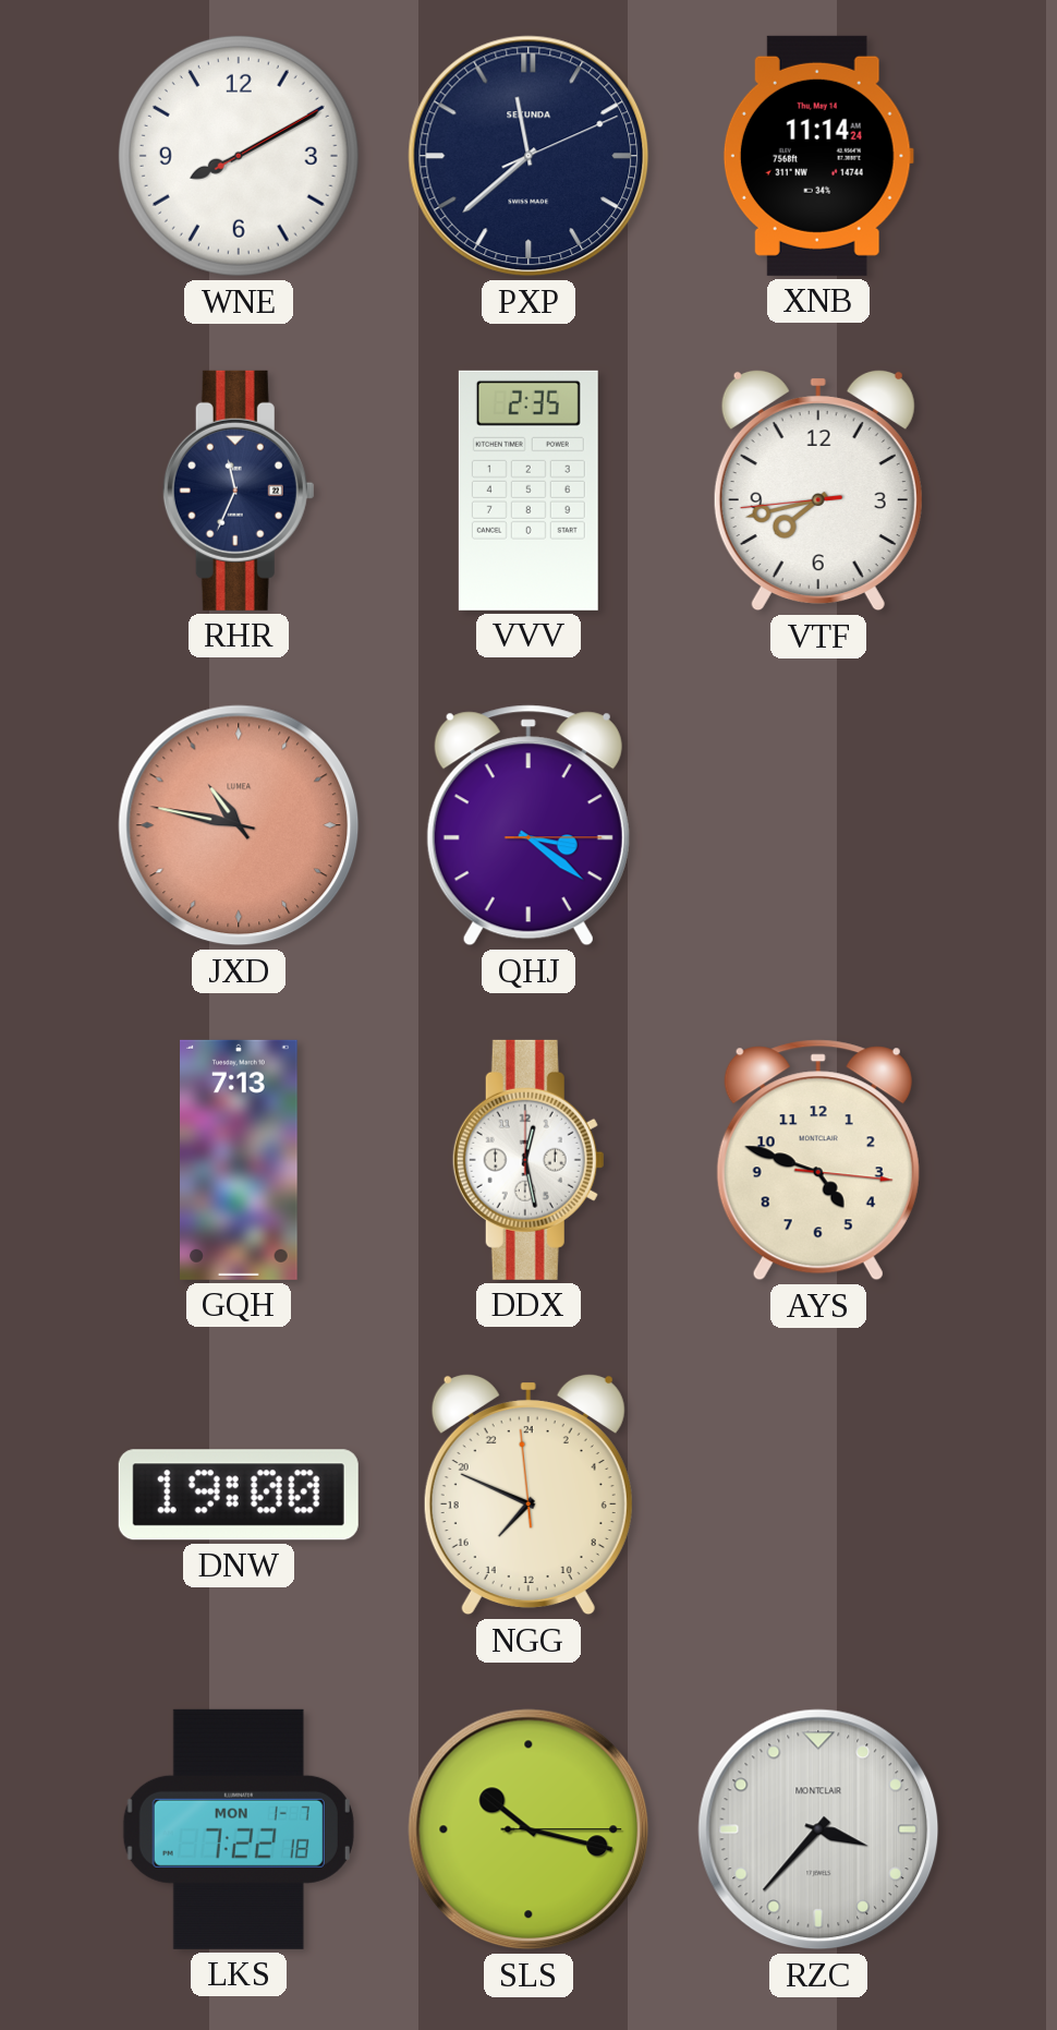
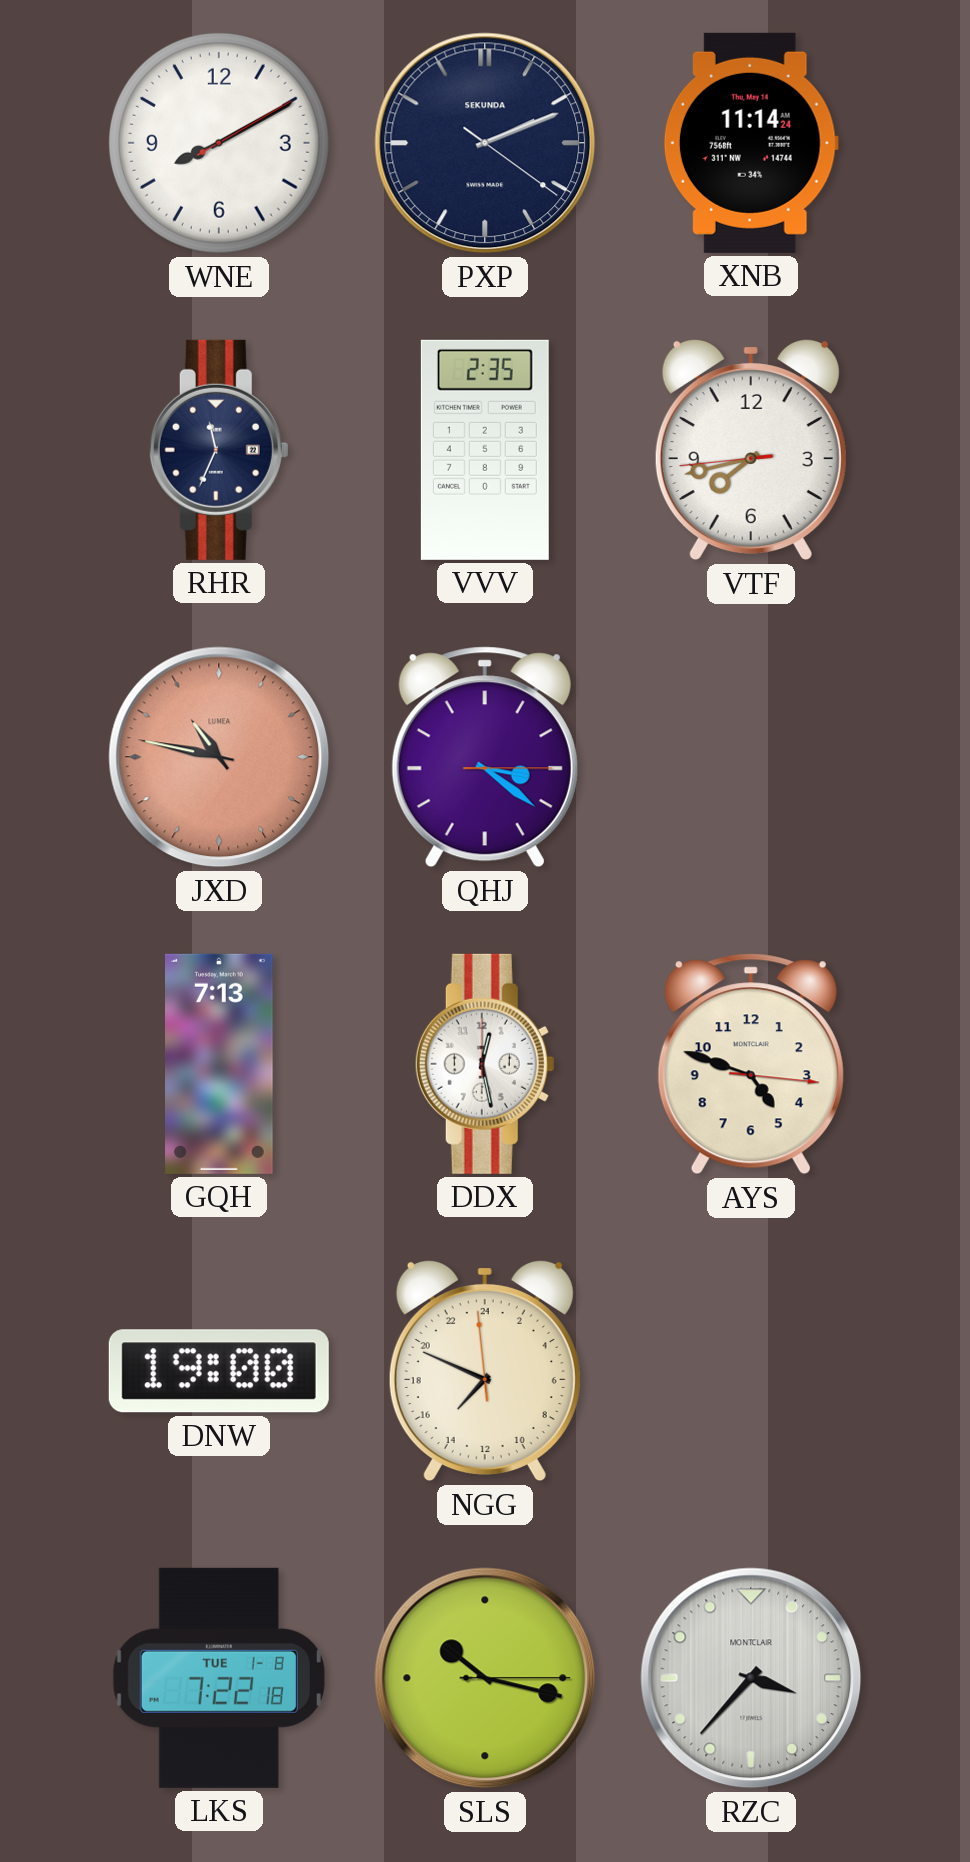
PXP: 11:38 -> 2:11 (485, 143)
LKS date: MON 1-7 -> TUE 1-8 (219, 1678)
